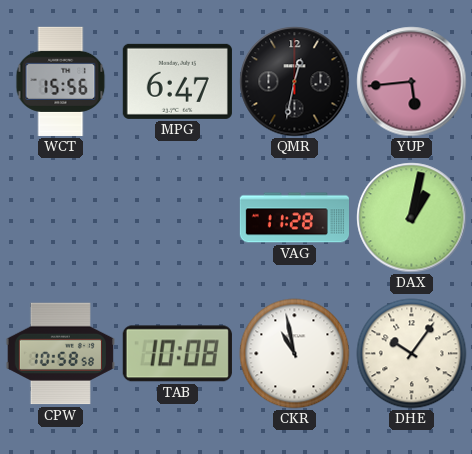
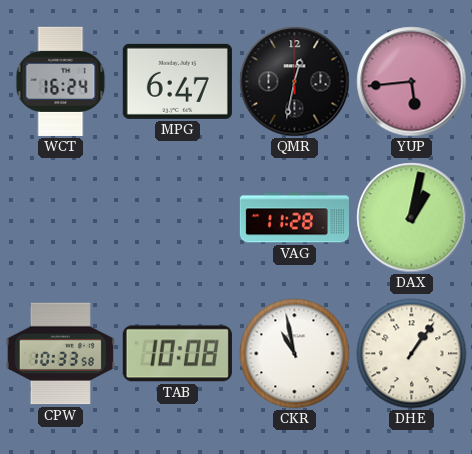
WCT: 15:56 -> 16:24 (61, 81)
CPW: 10:58 -> 10:33 (60, 354)
DHE: 10:06 -> 1:06 (412, 354)
